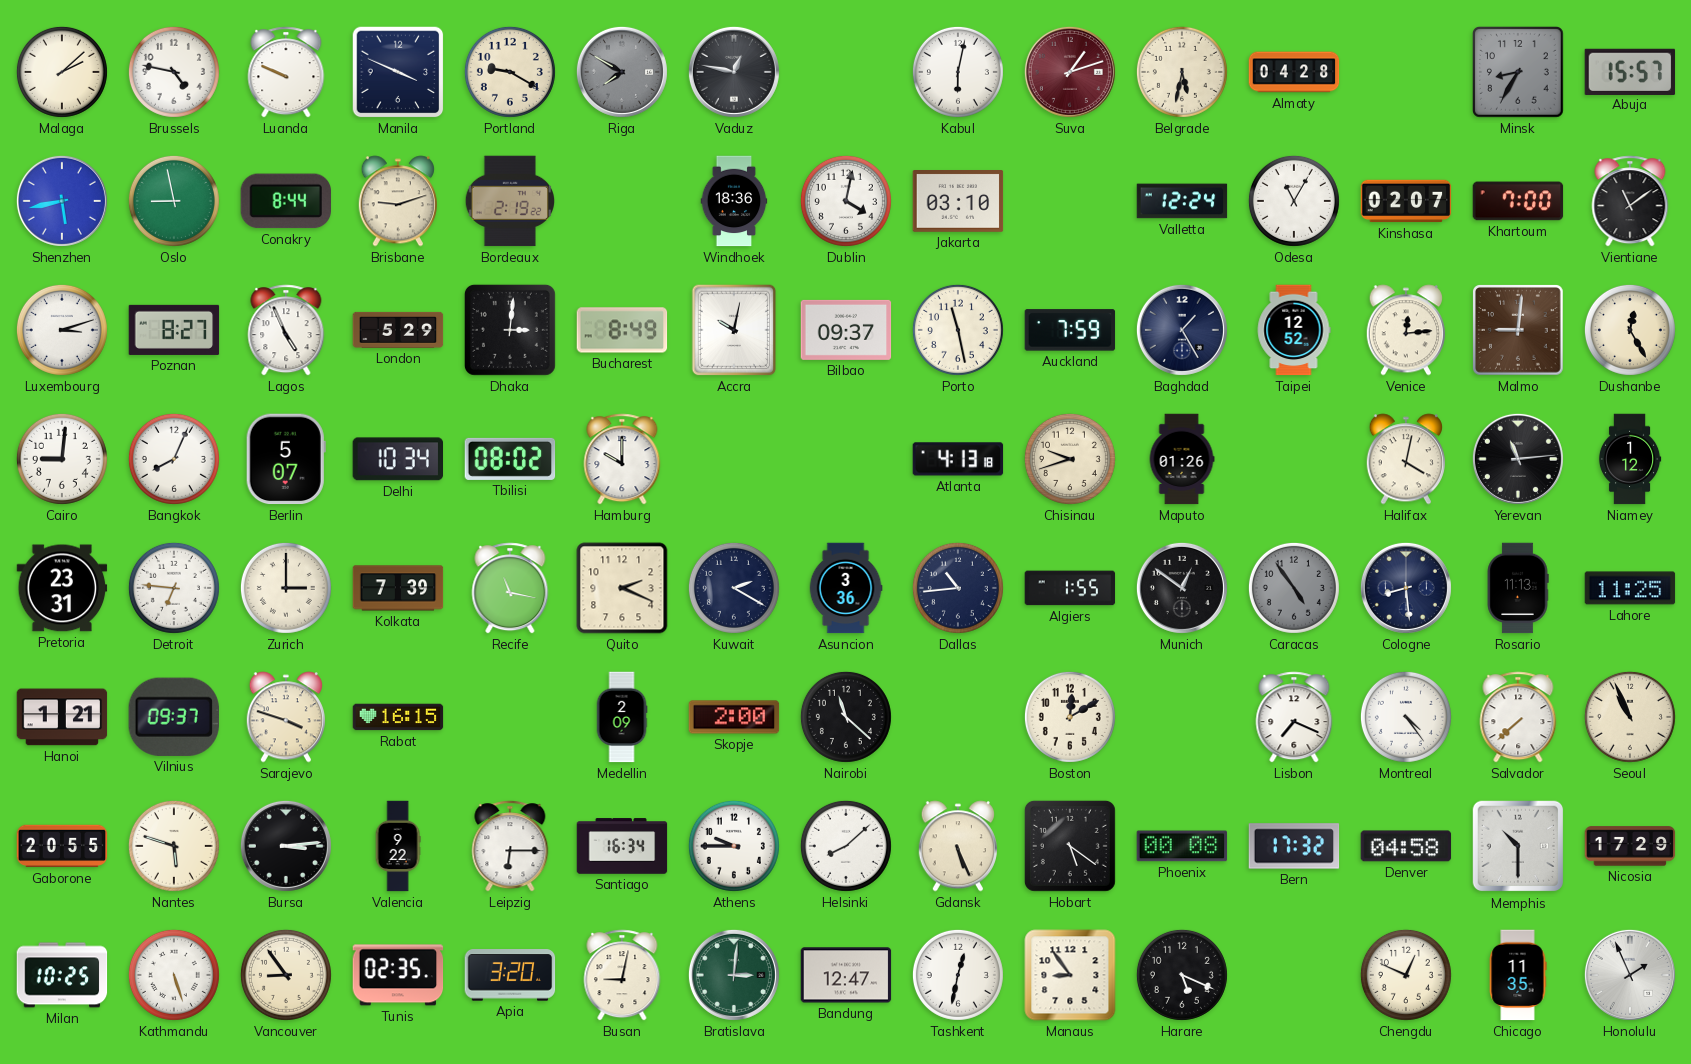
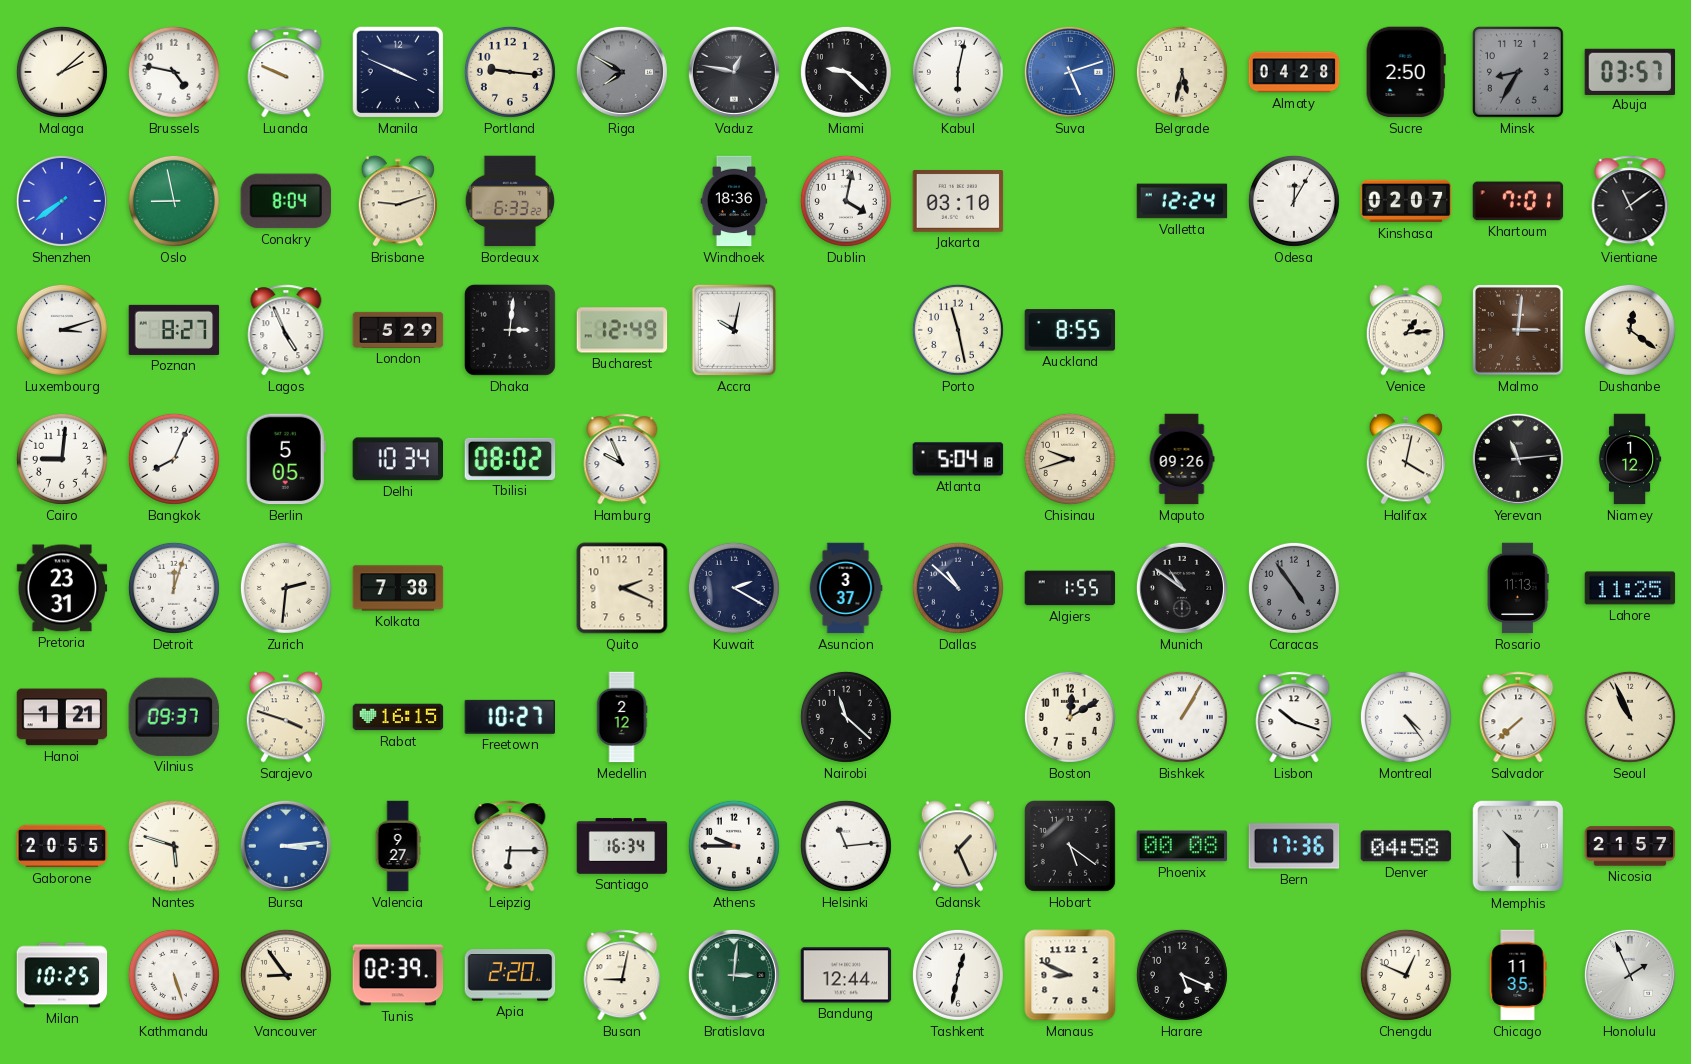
Portland: 9:20 -> 9:16 (510, 72)
Miami: none -> 9:22 (846, 72)
Suva: 1:12 -> 5:12 (1070, 72)
Suva dial: burgundy -> blue (1070, 72)
Sucre: none -> 2:50 (1406, 72)
Abuja: 15:57 -> 03:57 (1630, 71)
Shenzhen: 5:43 -> 7:39 (62, 201)
Conakry: 8:44 -> 8:04 (285, 201)
Bordeaux: 2:19 -> 6:33 (509, 201)
Odesa: 11:05 -> 12:05 (1294, 201)
Khartoum: 7:00 -> 7:01 (1518, 201)
Bucharest: 8:49 -> 12:49 (622, 330)
Bilbao: 09:37 -> none (846, 330)
Auckland: 7:59 -> 8:55 (1070, 330)
Baghdad: 1:25 -> none (1182, 330)
Taipei: 12:52 -> none (1294, 330)
Venice: 12:14 -> 1:14 (1406, 330)
Malmo: 9:01 -> 3:01 (1519, 331)
Dushanbe: 12:25 -> 12:21 (1630, 330)
Berlin: 5:07 -> 5:05 (286, 459)
Hamburg: 10:00 -> 9:56 (622, 459)
Atlanta: 4:13 -> 5:04 (958, 459)
Maputo: 01:26 -> 09:26 (1182, 459)
Detroit: 6:46 -> 12:03 (174, 588)
Zurich: 3:00 -> 2:31 (286, 588)
Kolkata: 7:39 -> 7:38 (398, 588)
Recife: 11:17 -> none (510, 588)
Asuncion: 3:36 -> 3:37 (846, 588)
Dallas: 10:44 -> 10:52 (958, 588)
Munich: 12:51 -> 10:51 (1182, 588)
Cologne: 8:29 -> none (1406, 588)
Freetown: none -> 10:27 (510, 717)
Medellin: 2:09 -> 2:12 (622, 717)
Skopje: 2:00 -> none (734, 717)
Bishkek: none -> 1:05 (1182, 717)
Lisbon: 7:19 -> 10:18 (1294, 717)
Bursa dial: black -> blue (286, 846)
Valencia: 9:22 -> 9:27 (398, 846)
Helsinki: 8:08 -> 11:14 (846, 846)
Gdansk: 5:26 -> 1:26 (958, 846)
Bern: 17:32 -> 17:36 (1294, 846)
Nicosia: 17:29 -> 21:57 (1630, 846)
Tunis: 02:35 -> 02:39 (398, 975)
Apia: 3:20 -> 2:20 (510, 975)
Bandung: 12:47 -> 12:44 (846, 975)
Manaus: 8:54 -> 8:49 (1070, 975)
